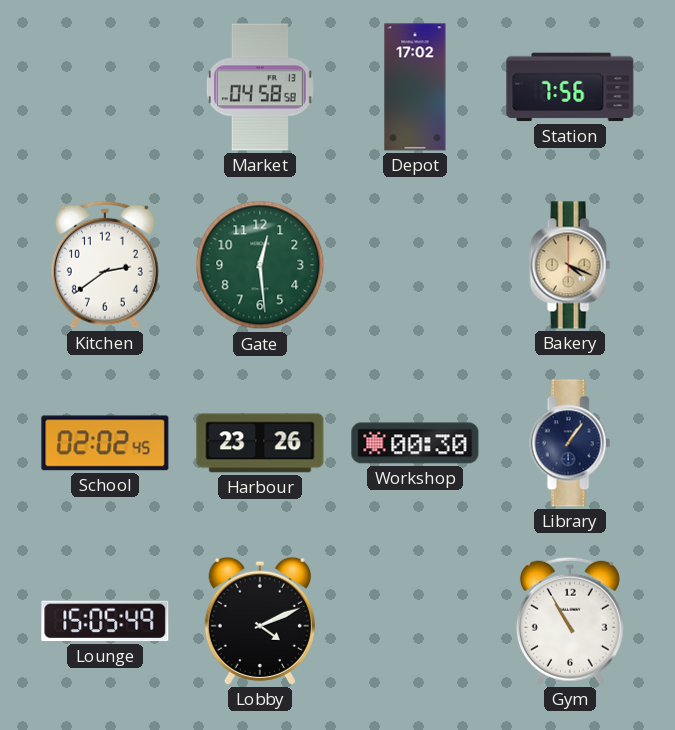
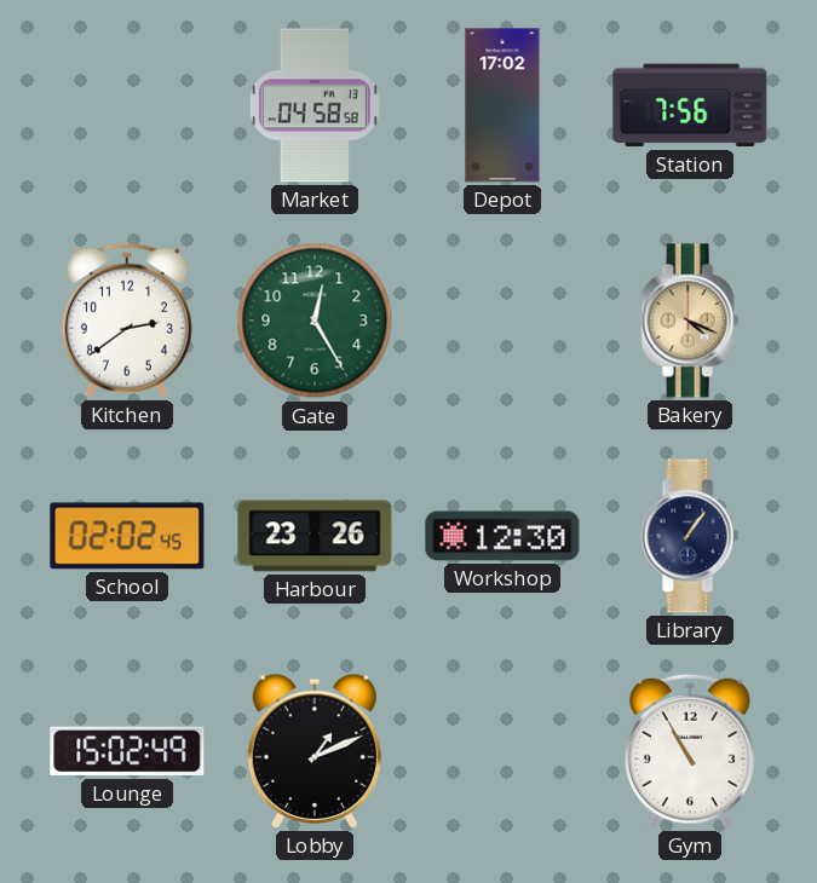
Gate: 12:29 -> 12:25 (315, 321)
Workshop: 00:30 -> 12:30 (502, 536)
Lounge: 15:05 -> 15:02 (127, 751)
Lobby: 4:11 -> 1:11 (315, 751)
